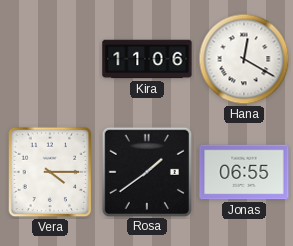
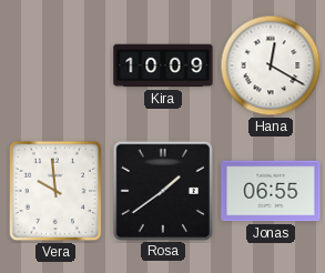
Kira: 11:06 -> 10:09 (163, 65)
Vera: 4:15 -> 9:59 (55, 191)
